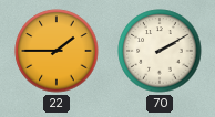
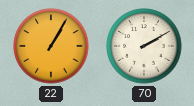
22: 1:45 -> 1:05 (51, 46)
